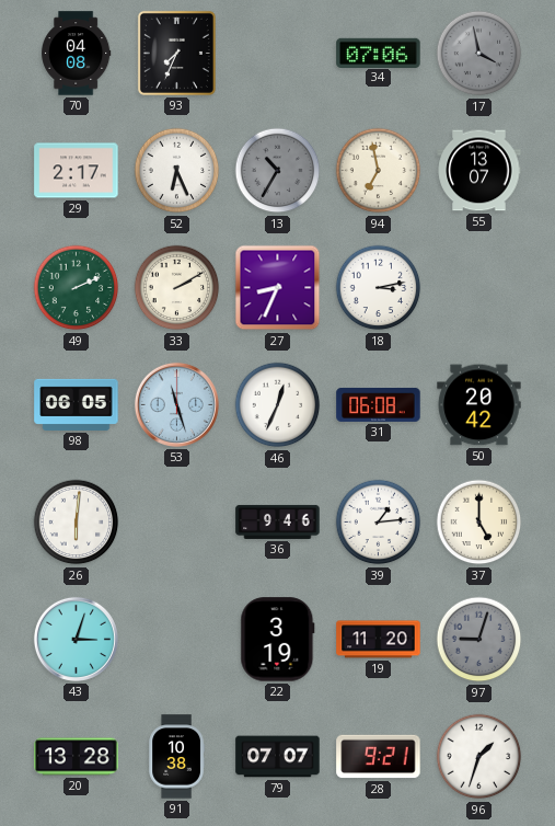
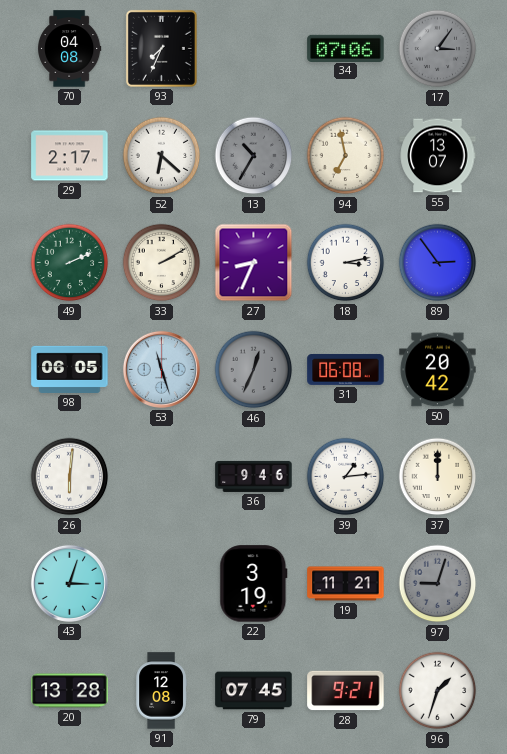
17: 3:58 -> 3:06 (438, 49)
52: 6:26 -> 6:22 (162, 156)
89: none -> 2:54 (438, 263)
46 dial: white -> grey (254, 370)
37: 5:00 -> 12:00 (438, 477)
19: 11:20 -> 11:21 (346, 584)
91: 10:38 -> 12:08 (161, 691)
79: 07:07 -> 07:45 (254, 691)
